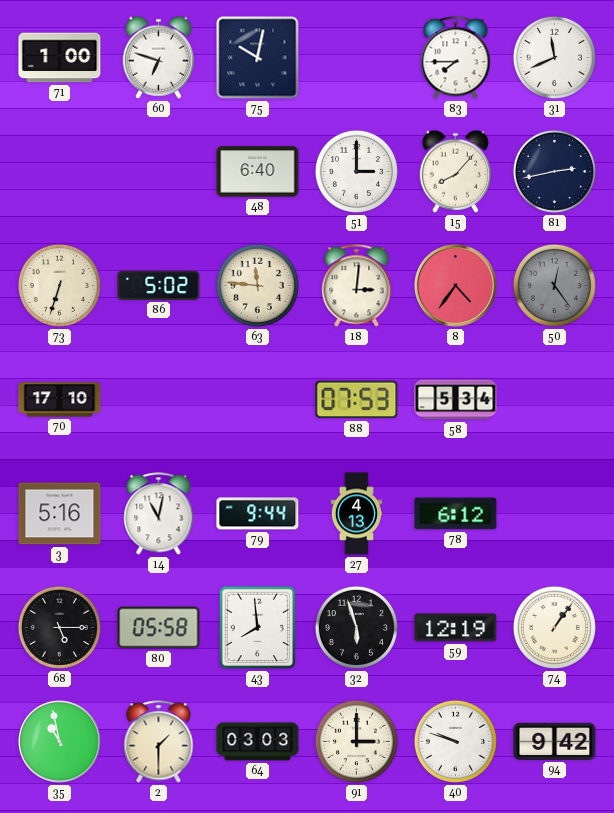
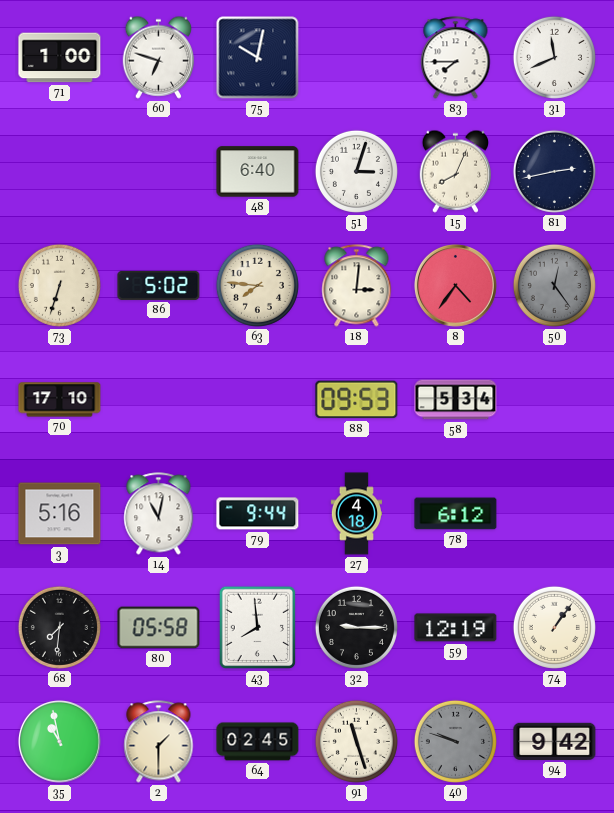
51: 3:00 -> 3:03 (356, 171)
15: 8:07 -> 8:04 (455, 171)
63: 11:46 -> 7:46 (257, 285)
88: 07:53 -> 09:53 (357, 400)
27: 4:13 -> 4:18 (356, 514)
68: 5:15 -> 7:31 (59, 627)
32: 5:57 -> 9:15 (356, 627)
64: 03:03 -> 02:45 (258, 742)
91: 3:00 -> 11:27 (356, 741)
40 dial: white -> grey (455, 741)
